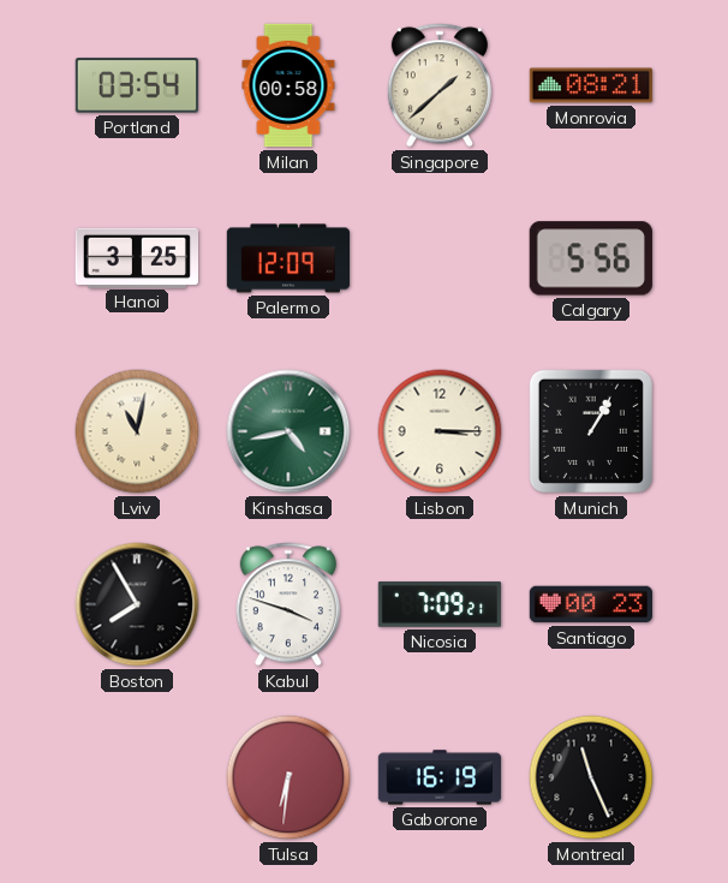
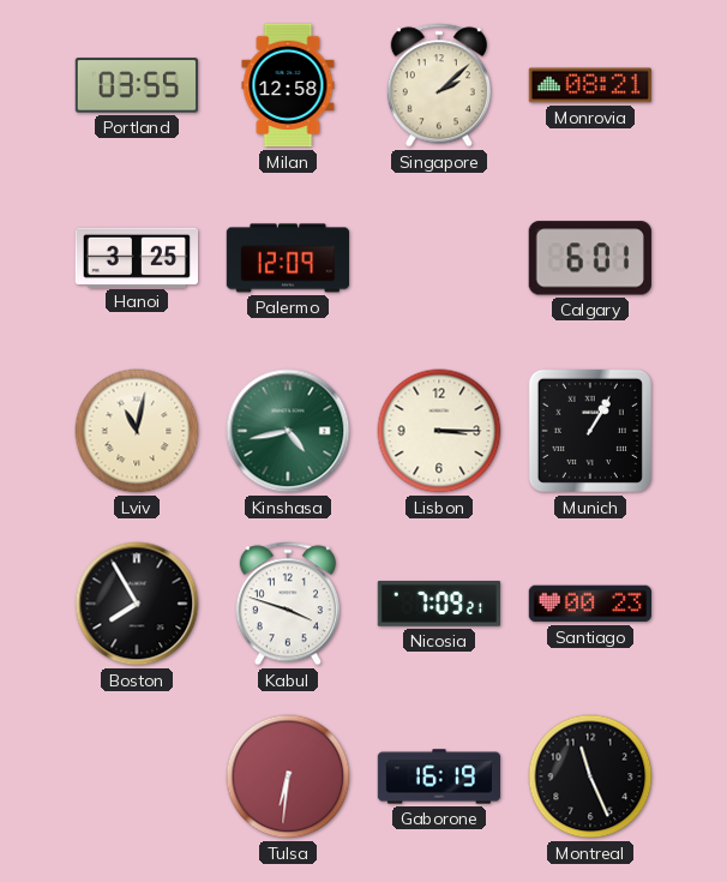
Portland: 03:54 -> 03:55 (136, 85)
Milan: 00:58 -> 12:58 (288, 85)
Singapore: 1:38 -> 2:08 (439, 85)
Calgary: 5:56 -> 6:01 (590, 258)
